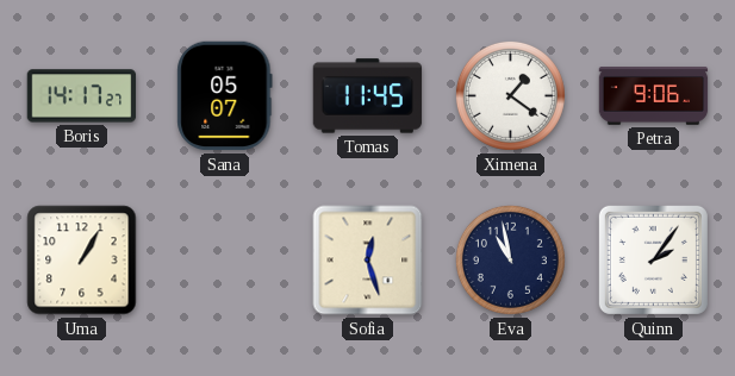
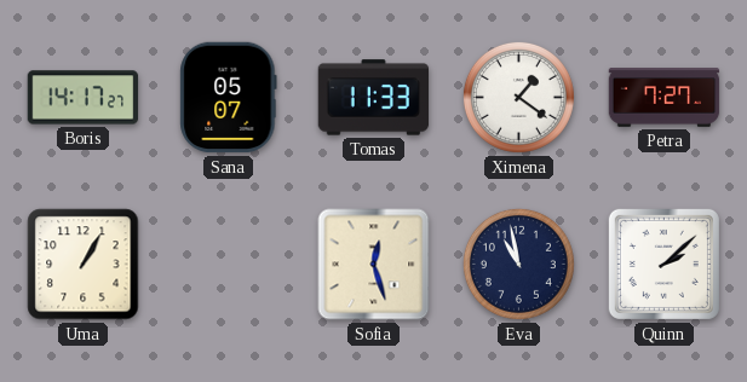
Tomas: 11:45 -> 11:33 (374, 98)
Petra: 9:06 -> 7:27 (665, 98)
Quinn: 2:06 -> 2:08 (663, 264)
